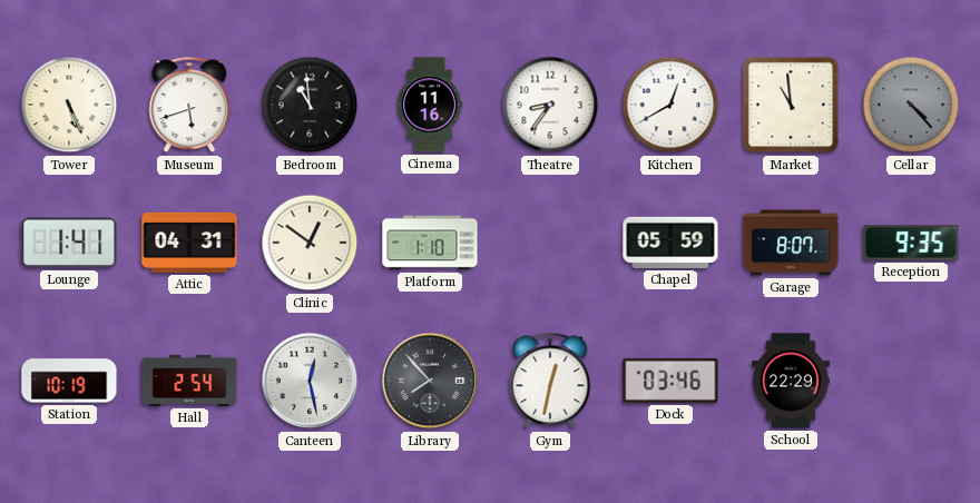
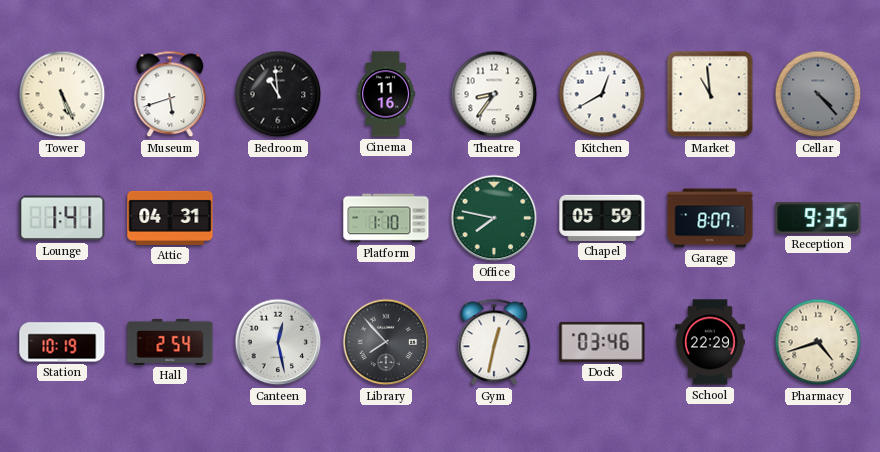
Clinic: 12:51 -> none (310, 243)
Office: none -> 7:47 (494, 218)
Pharmacy: none -> 4:42 (818, 342)
